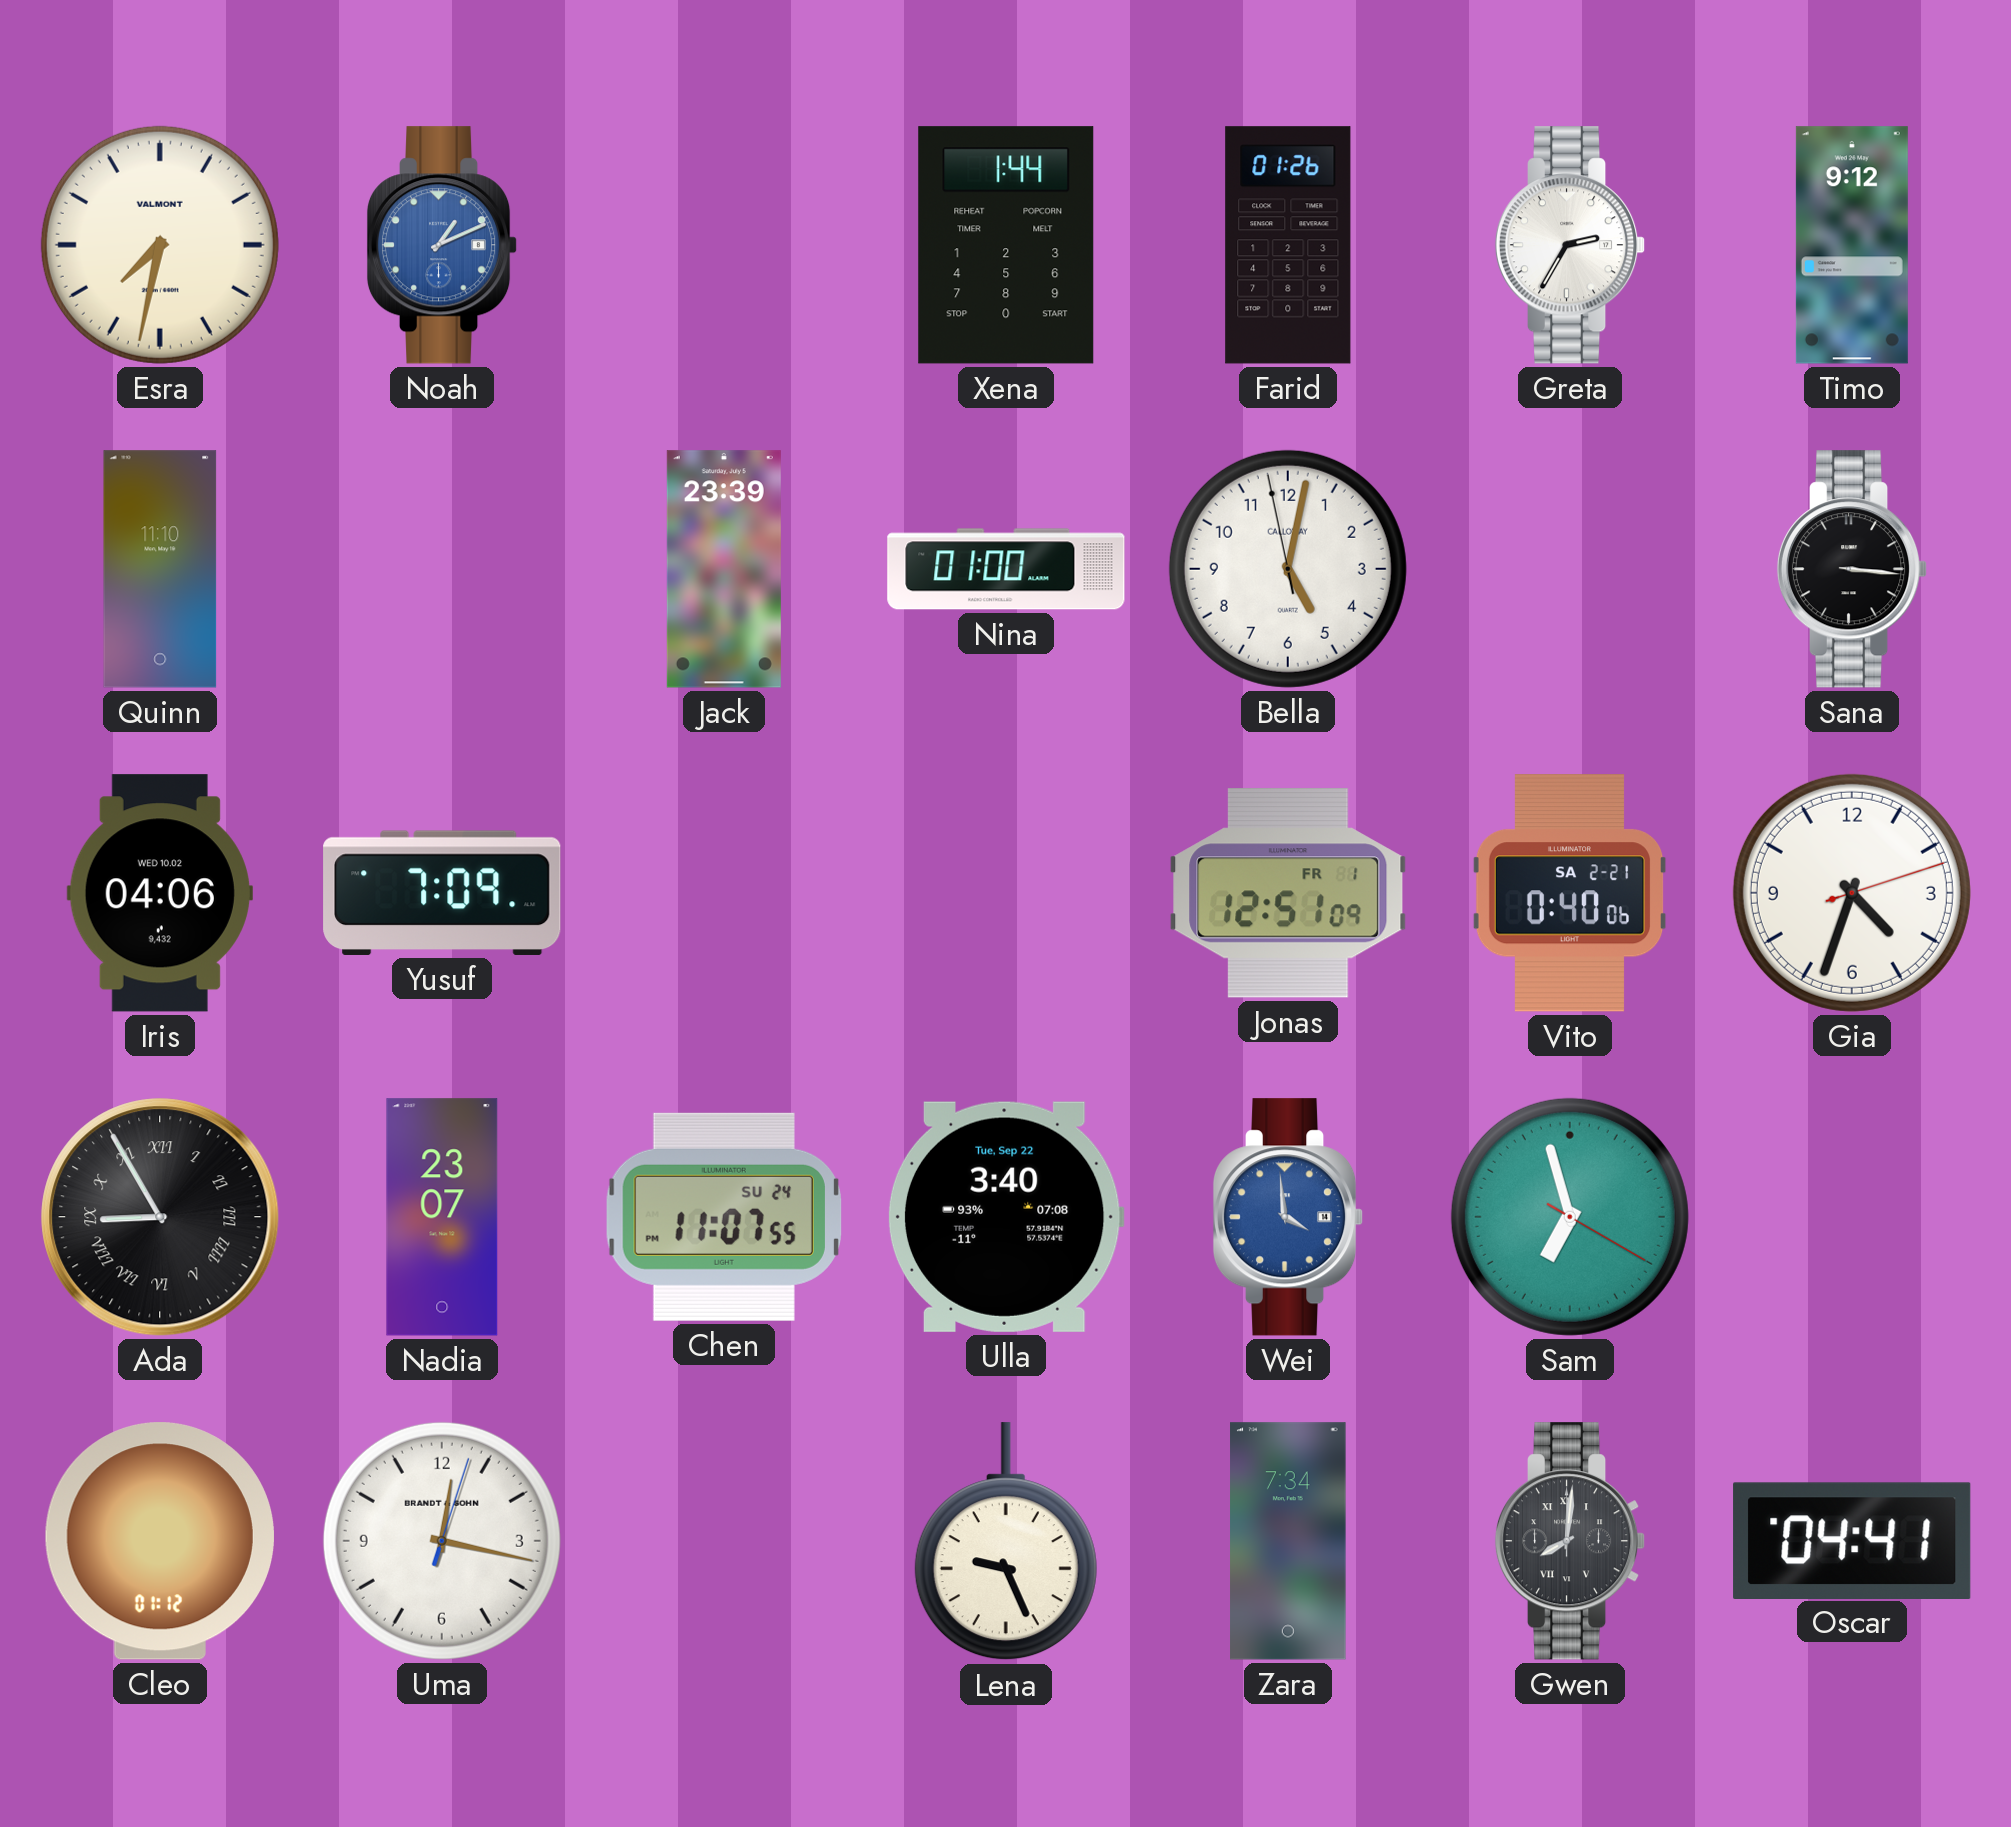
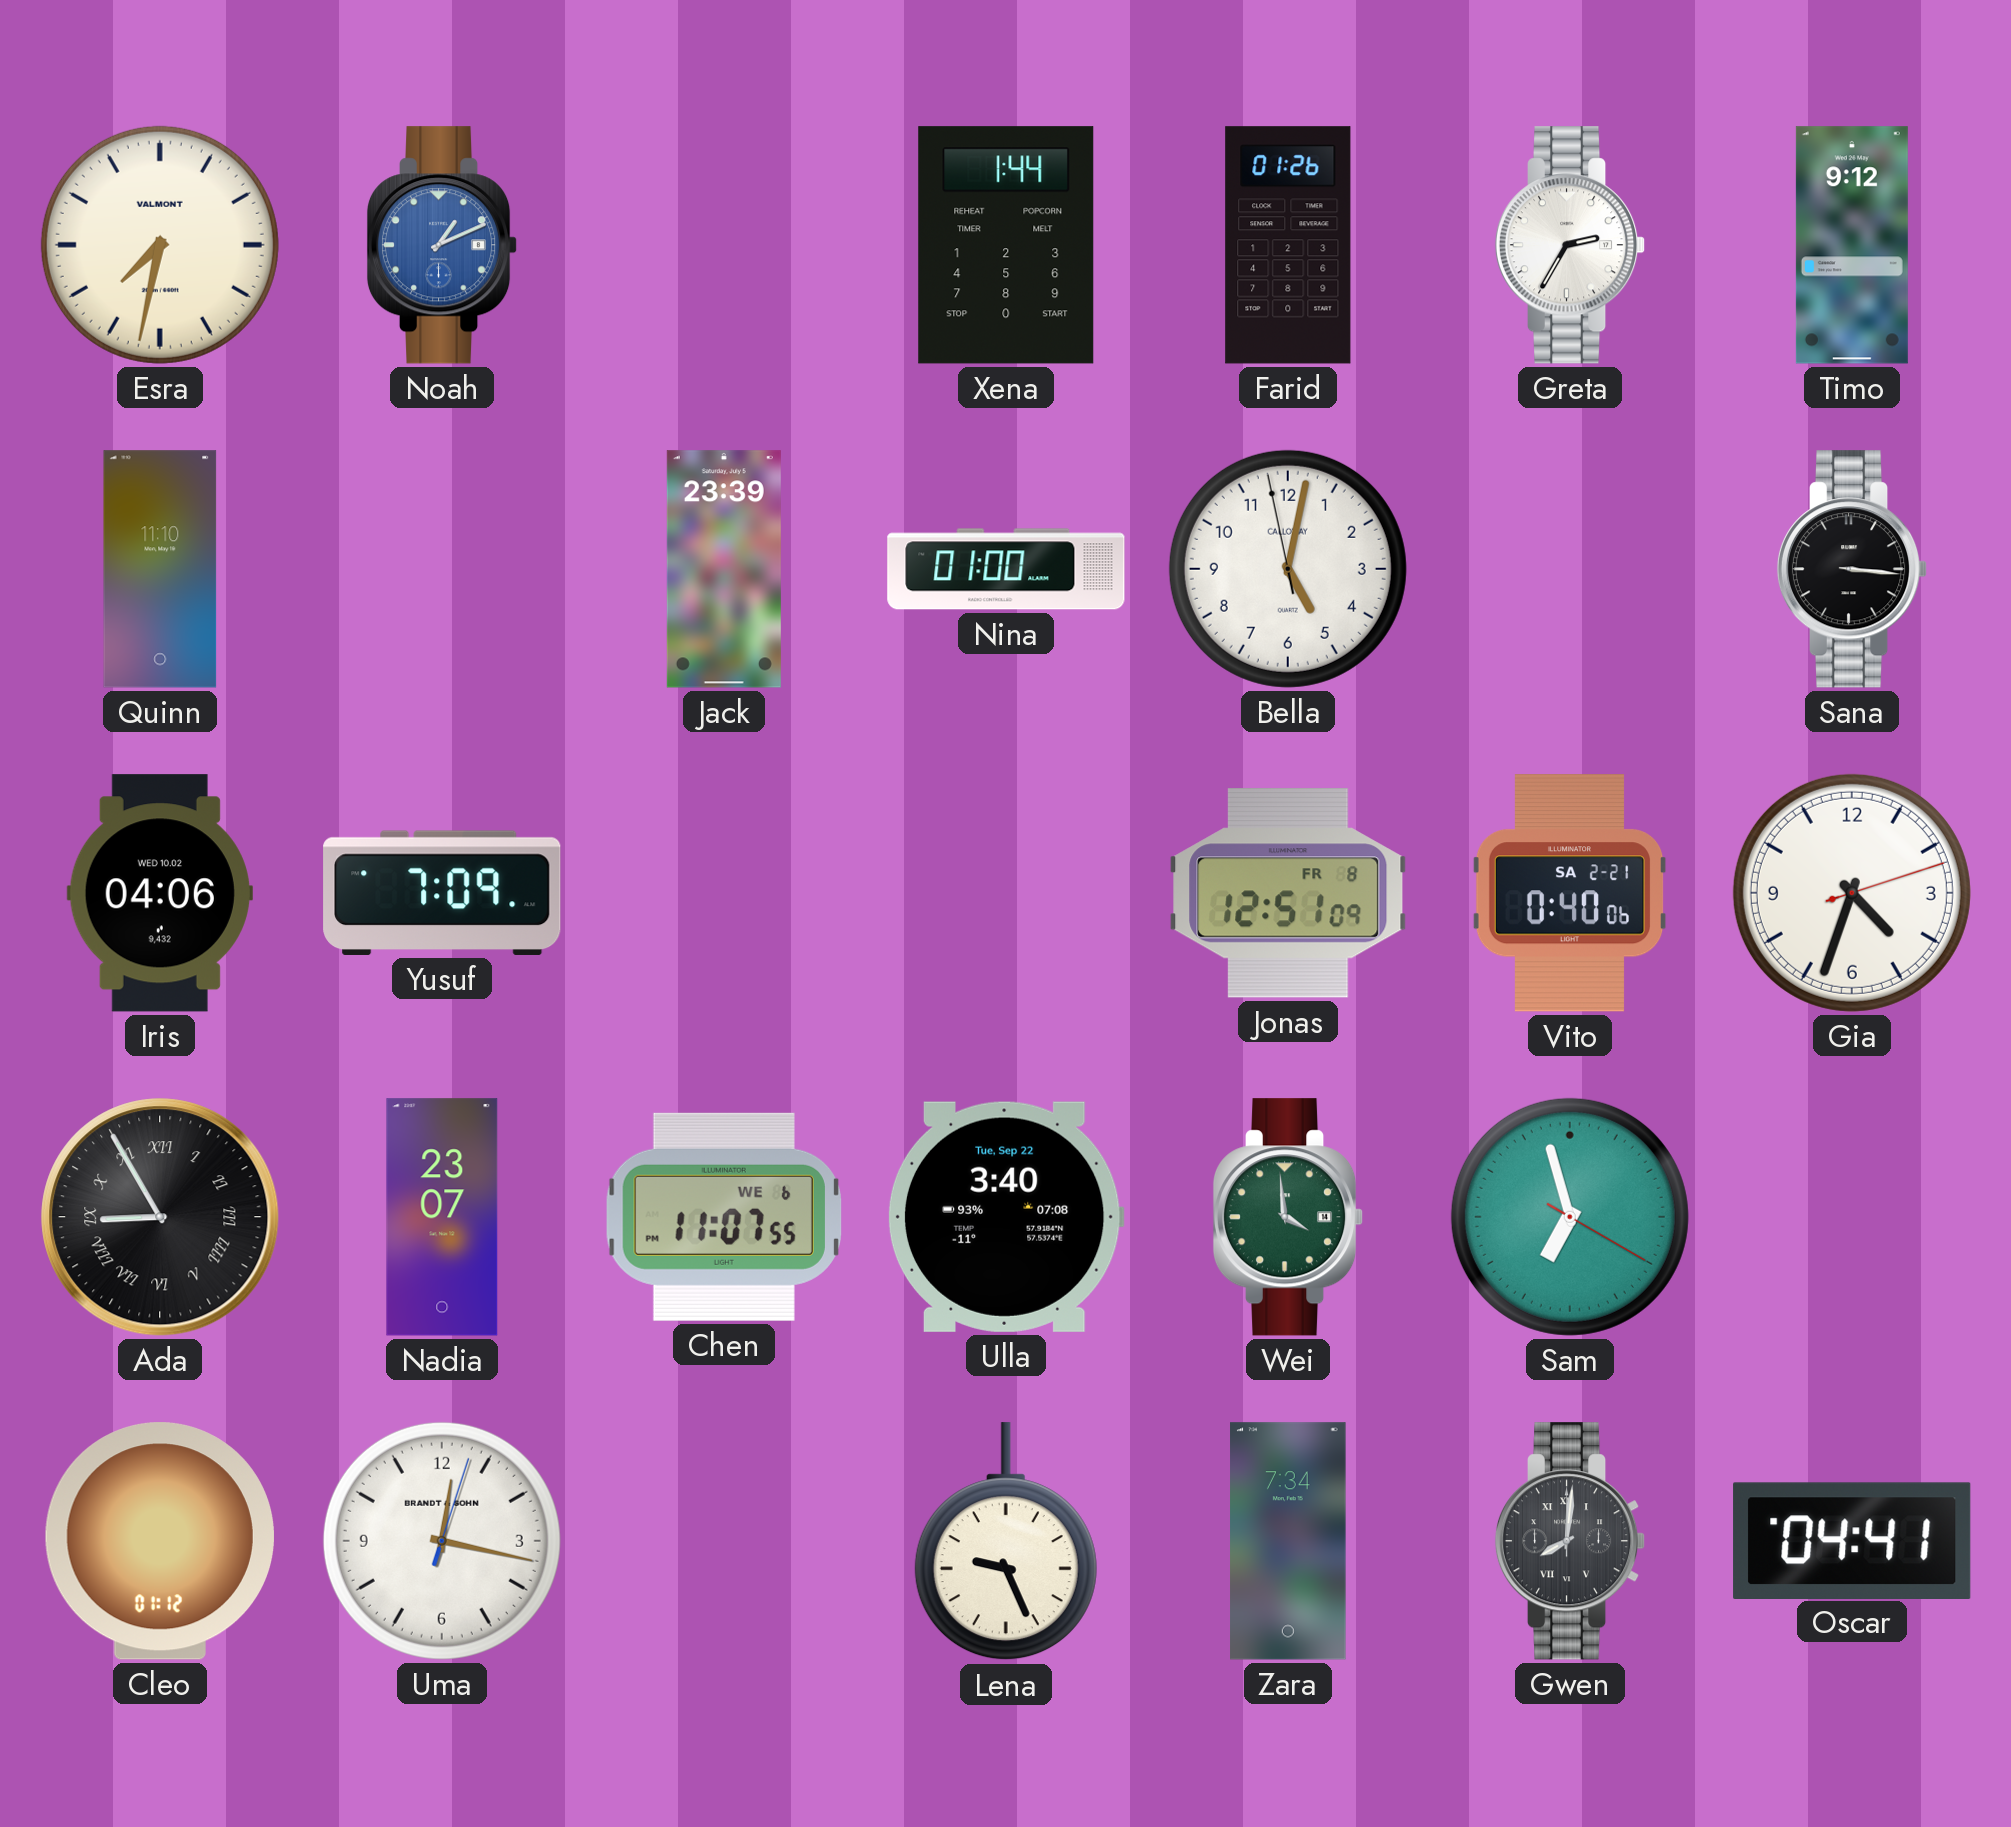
Jonas date: FR 1 -> FR 8 (1288, 893)
Chen date: SU 24 -> WE 6 (724, 1217)
Wei dial: blue -> green (1288, 1217)
